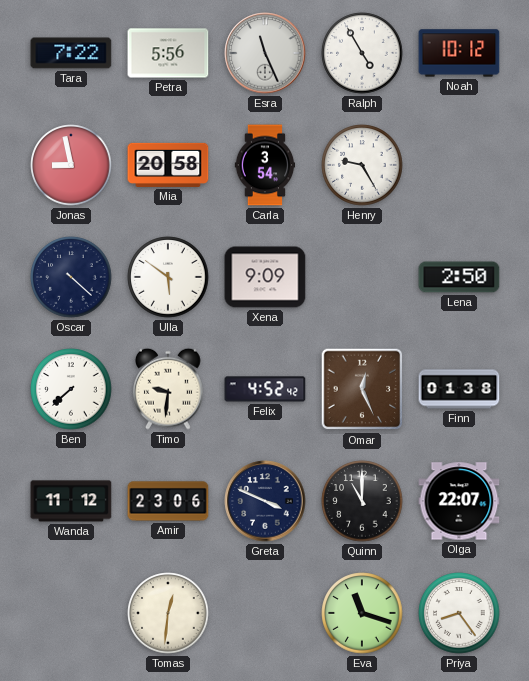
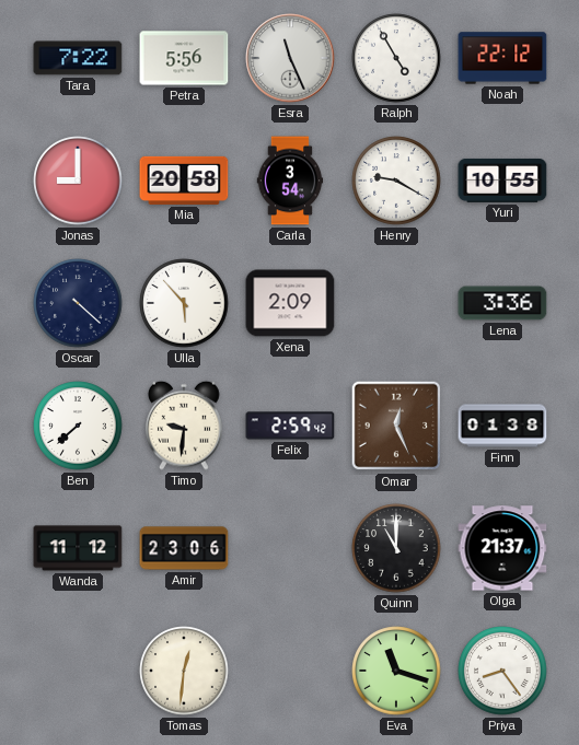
Noah: 10:12 -> 22:12 (502, 58)
Jonas: 8:58 -> 9:00 (78, 181)
Henry: 9:25 -> 9:20 (396, 181)
Yuri: none -> 10:55 (502, 181)
Ulla: 5:51 -> 5:53 (184, 303)
Xena: 9:09 -> 2:09 (290, 303)
Lena: 2:50 -> 3:36 (502, 303)
Felix: 4:52 -> 2:59 (290, 426)
Greta: 3:49 -> none (265, 501)
Olga: 22:07 -> 21:37 (502, 548)
